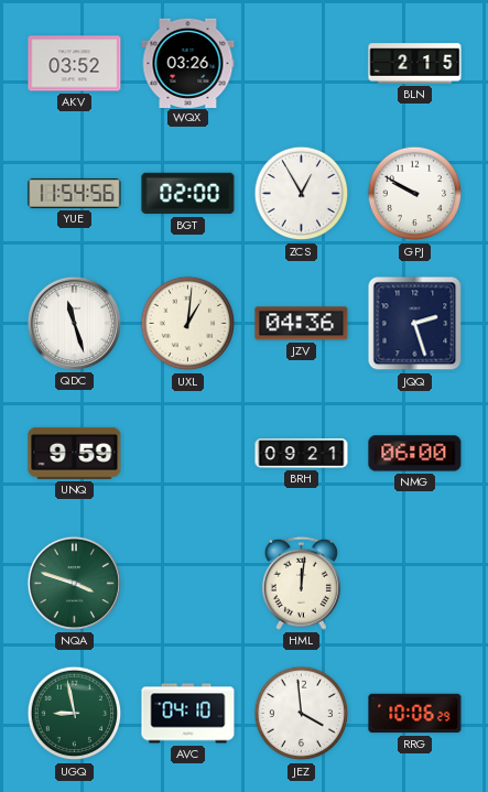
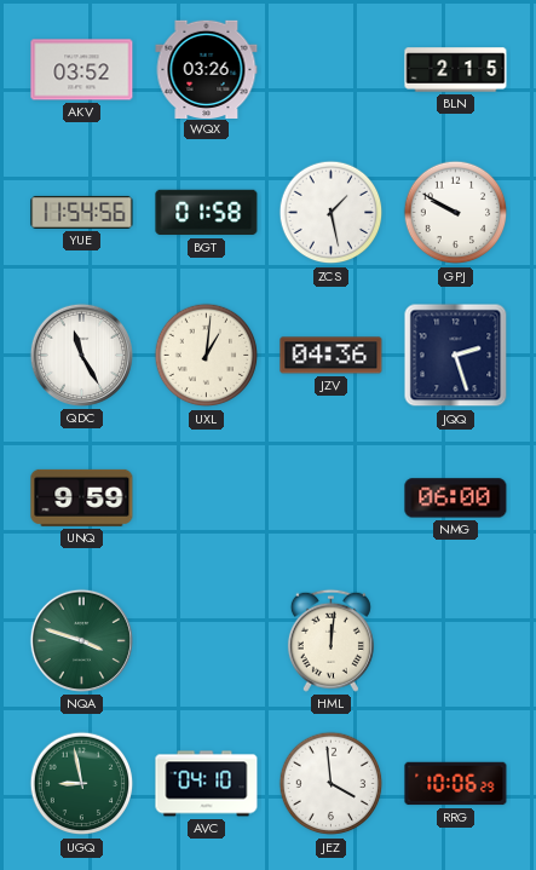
BGT: 02:00 -> 01:58 (207, 213)
ZCS: 12:55 -> 1:28 (332, 213)
QDC: 11:27 -> 11:25 (81, 355)
BRH: 09:21 -> none (302, 454)
